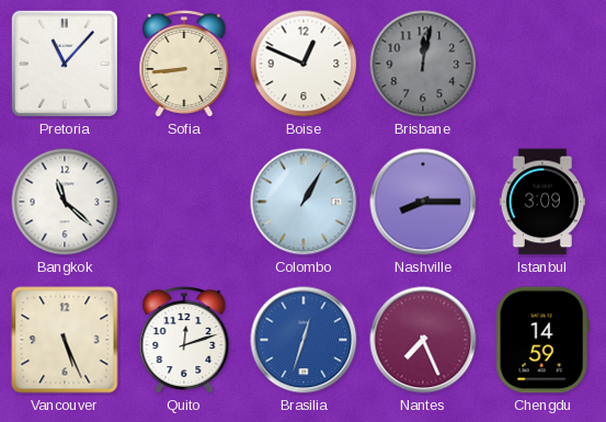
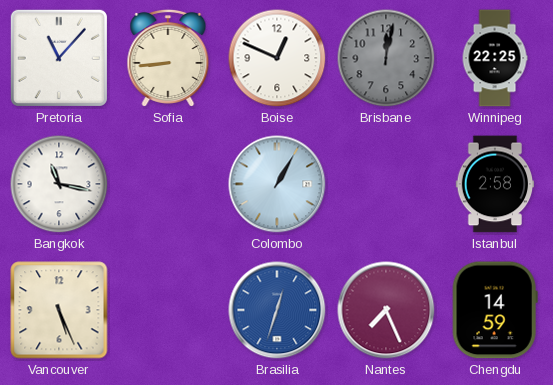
Winnipeg: none -> 22:25 (495, 58)
Bangkok: 11:22 -> 11:17 (59, 184)
Nashville: 8:15 -> none (423, 202)
Istanbul: 3:09 -> 2:58 (495, 184)
Quito: 12:12 -> none (184, 340)
